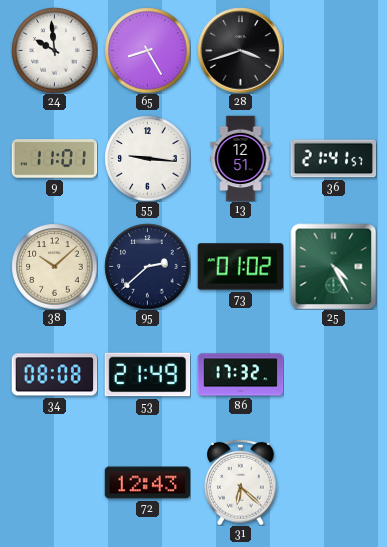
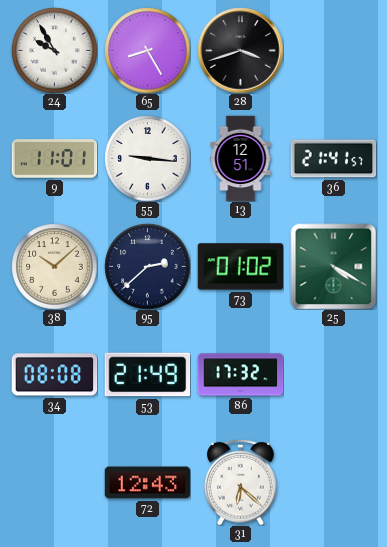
24: 9:59 -> 9:55 (54, 50)
25: 4:25 -> 4:20 (333, 266)
